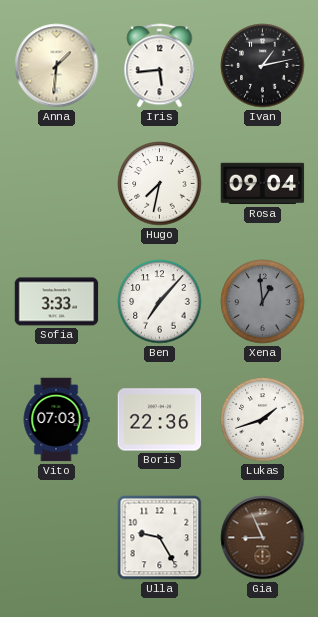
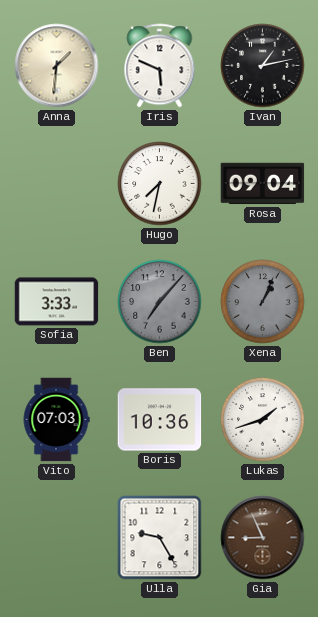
Iris: 5:44 -> 5:49 (160, 66)
Ben dial: white -> grey (160, 302)
Xena: 12:59 -> 1:04 (263, 302)
Boris: 22:36 -> 10:36 (160, 420)
